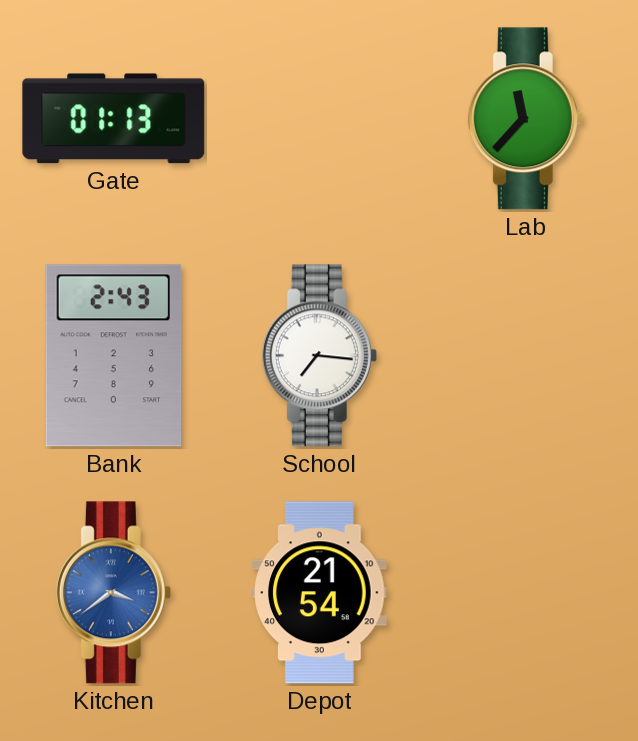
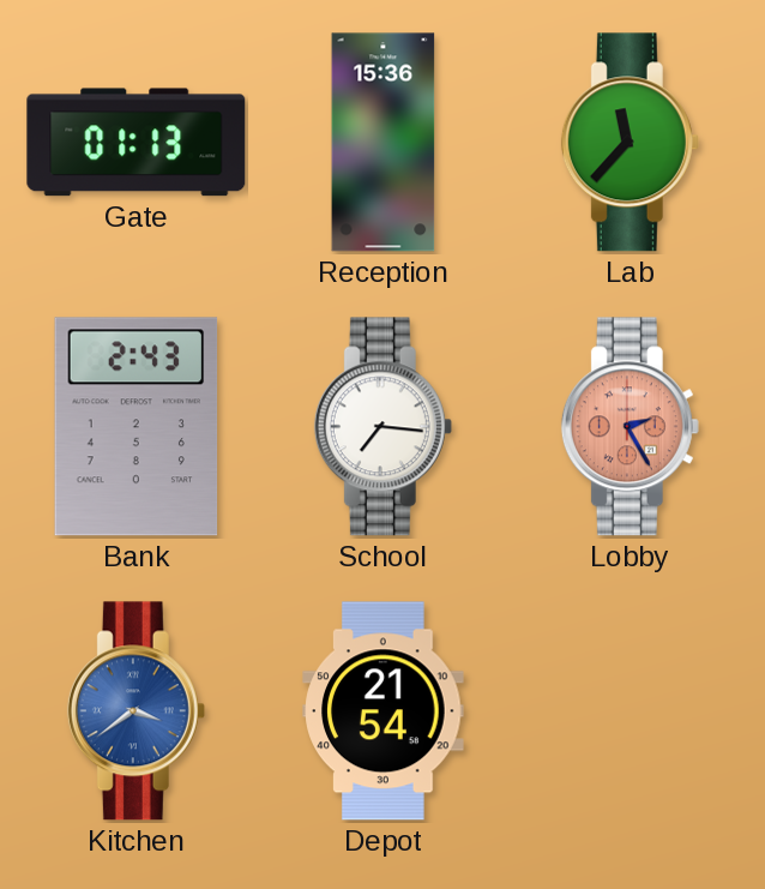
Reception: none -> 15:36 (384, 143)
Lobby: none -> 2:25 (630, 427)
